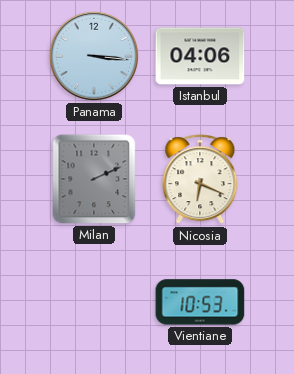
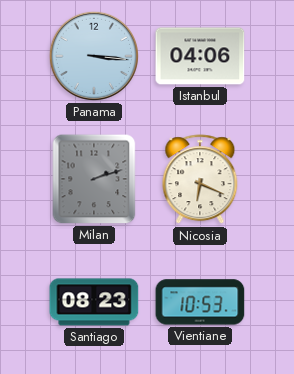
Milan: 2:11 -> 2:12 (94, 179)
Santiago: none -> 08:23 (94, 302)
